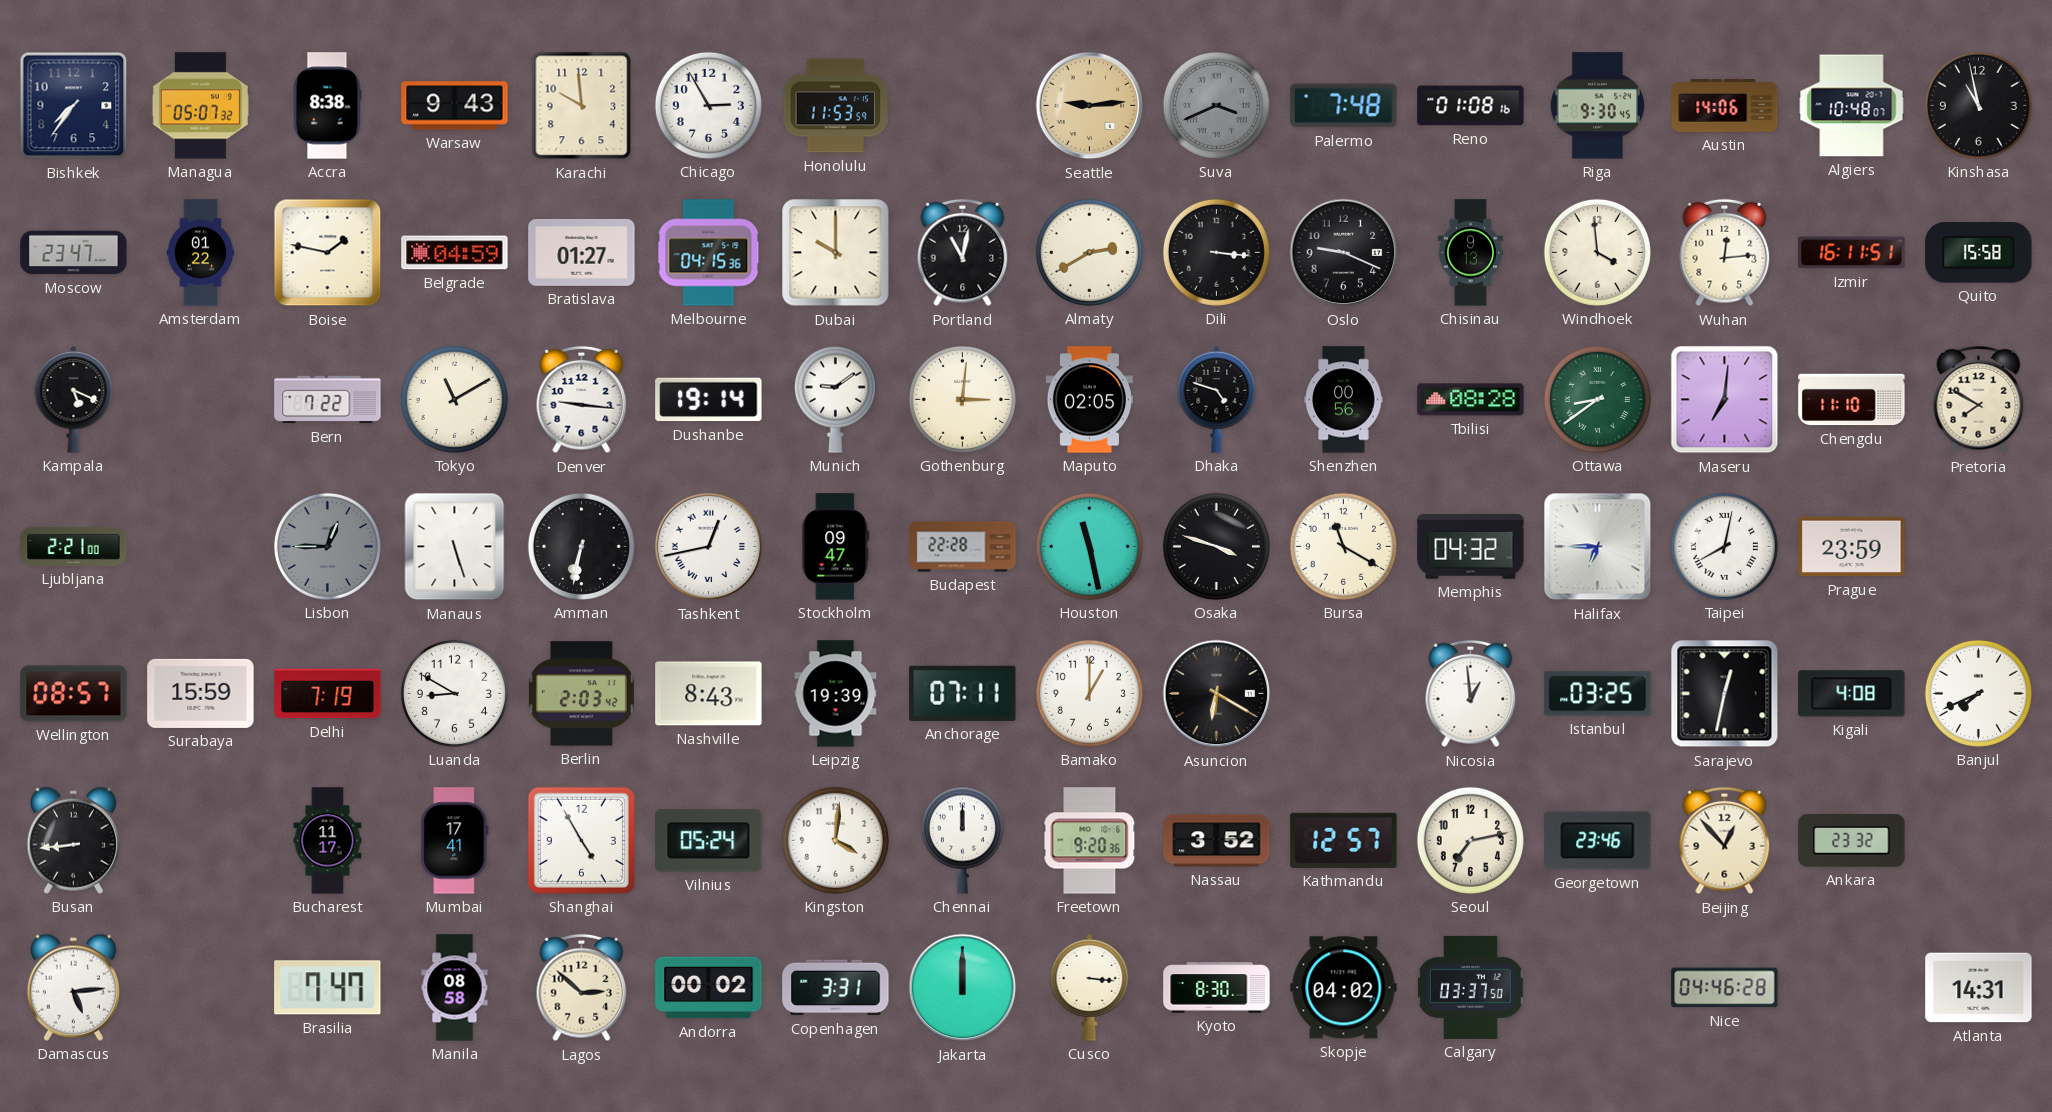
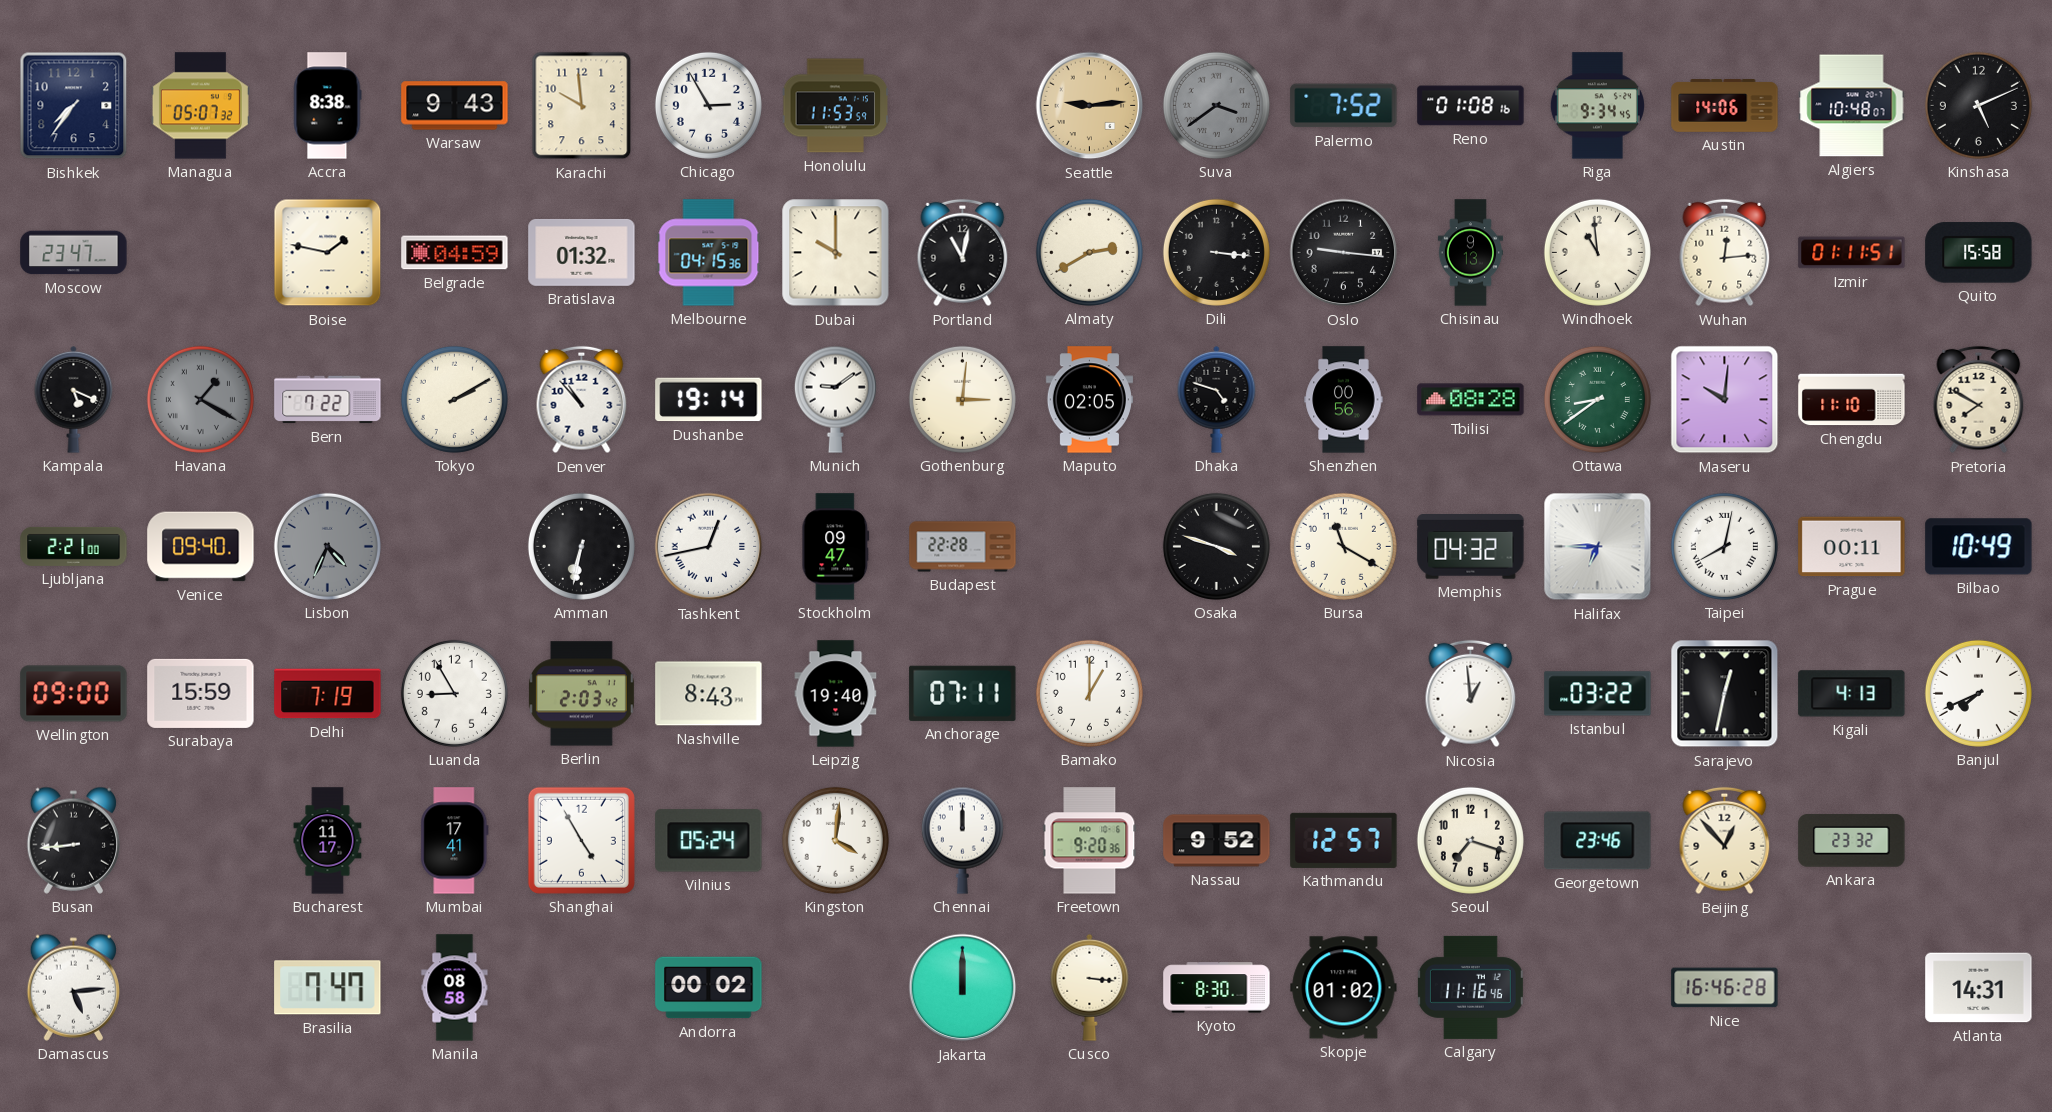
Suva: 3:41 -> 3:39 (1216, 105)
Palermo: 7:48 -> 7:52 (1344, 106)
Riga: 9:30 -> 9:34 (1597, 106)
Kinshasa: 10:58 -> 5:11 (1978, 105)
Amsterdam: 01:22 -> none (201, 253)
Bratislava: 01:27 -> 01:32 (582, 252)
Oslo: 9:19 -> 9:16 (1344, 253)
Windhoek: 3:59 -> 10:59 (1597, 252)
Izmir: 16:11 -> 01:11 (1852, 253)
Havana: none -> 1:20 (200, 399)
Tokyo: 11:10 -> 2:10 (454, 399)
Denver: 9:16 -> 10:53 (582, 400)
Maseru: 7:01 -> 10:01 (1725, 400)
Venice: none -> 09:40 (201, 547)
Lisbon: 12:45 -> 4:34 (327, 546)
Manaus: 5:27 -> none (455, 547)
Houston: 11:28 -> none (1089, 546)
Prague: 23:59 -> 00:11 (1852, 547)
Bilbao: none -> 10:49 (1979, 547)
Wellington: 08:57 -> 09:00 (74, 694)
Luanda: 8:50 -> 8:55 (454, 693)
Leipzig: 19:39 -> 19:40 (836, 694)
Asuncion: 6:20 -> none (1217, 694)
Istanbul: 03:25 -> 03:22 (1598, 694)
Kigali: 4:08 -> 4:13 (1852, 694)
Nassau: 3:52 -> 9:52 (1217, 841)
Seoul: 7:13 -> 7:18 (1470, 840)
Lagos: 2:52 -> none (582, 988)
Copenhagen: 3:31 -> none (836, 988)
Skopje: 04:02 -> 01:02 (1344, 988)
Calgary: 03:37 -> 11:16 (1470, 987)
Nice: 04:46 -> 16:46 (1725, 988)
